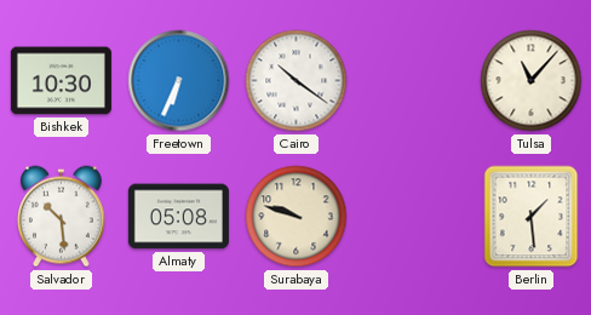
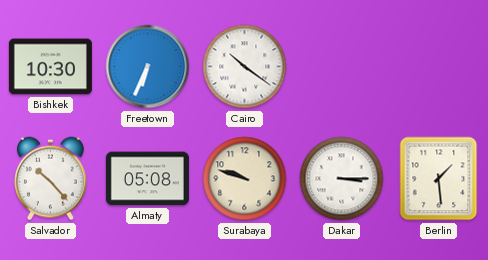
Tulsa: 11:07 -> none (532, 81)
Salvador: 10:29 -> 10:23 (50, 179)
Dakar: none -> 3:15 (342, 179)
